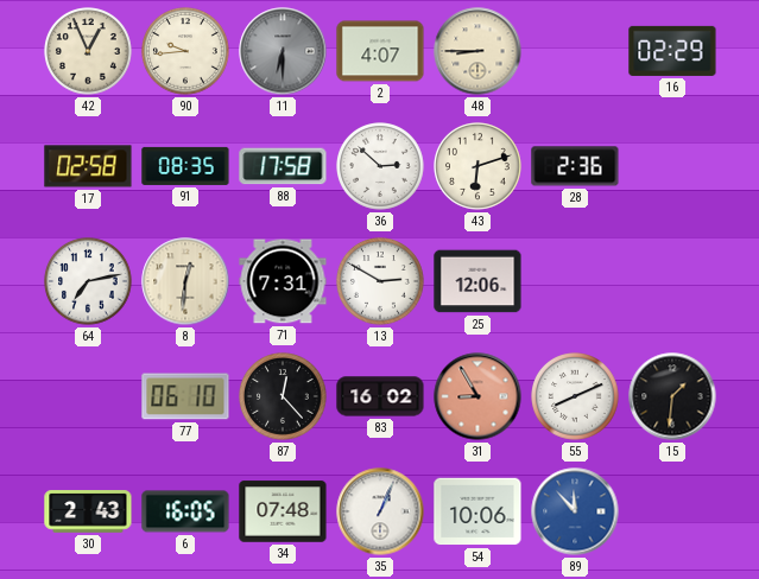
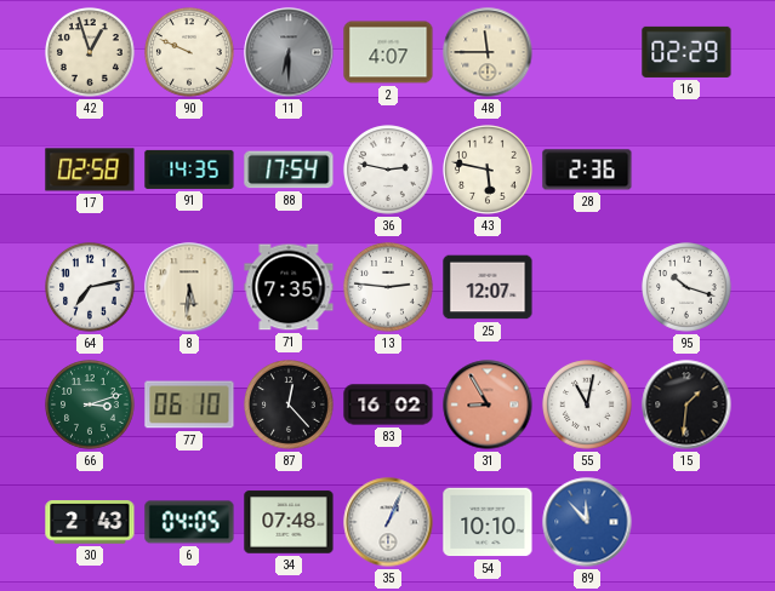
42: 12:56 -> 12:57 (90, 52)
90: 9:44 -> 9:49 (189, 52)
48: 8:45 -> 11:45 (488, 52)
91: 08:35 -> 14:35 (189, 170)
88: 17:58 -> 17:54 (289, 170)
36: 2:52 -> 2:47 (388, 170)
43: 6:12 -> 5:47 (488, 170)
8: 12:31 -> 5:31 (189, 287)
71: 7:31 -> 7:35 (289, 287)
13: 2:50 -> 2:46 (388, 287)
25: 12:06 -> 12:07 (488, 287)
95: none -> 10:18 (686, 287)
66: none -> 3:12 (90, 404)
55: 8:11 -> 11:02 (587, 404)
6: 16:05 -> 04:05 (189, 522)
54: 10:06 -> 10:10 (488, 522)
